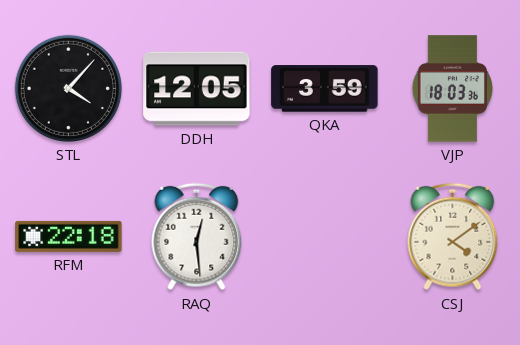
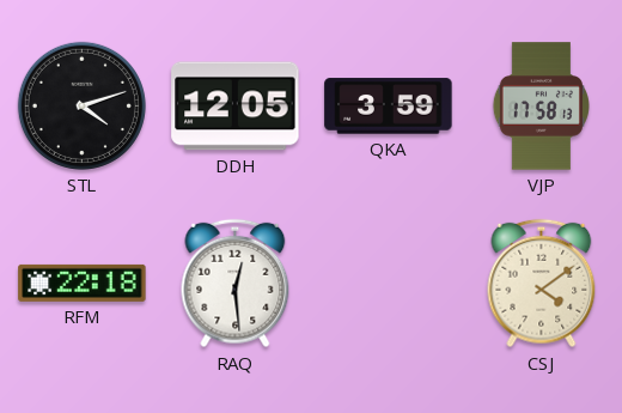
STL: 4:07 -> 4:12 (81, 105)
VJP: 18:03 -> 17:58 (541, 107)
